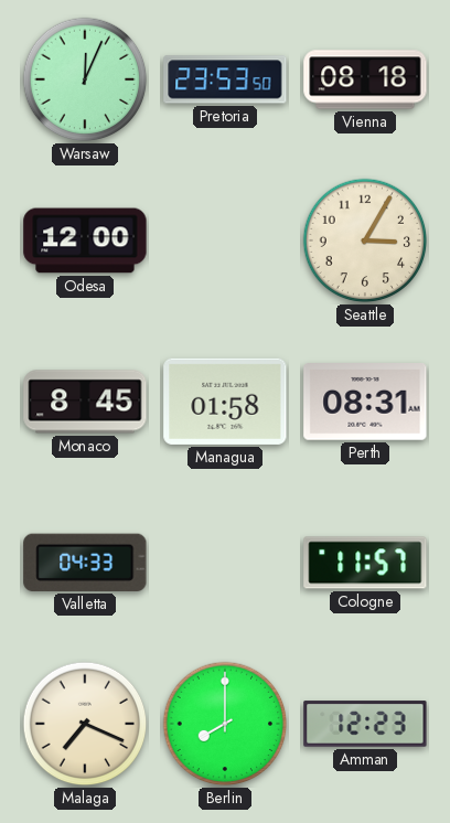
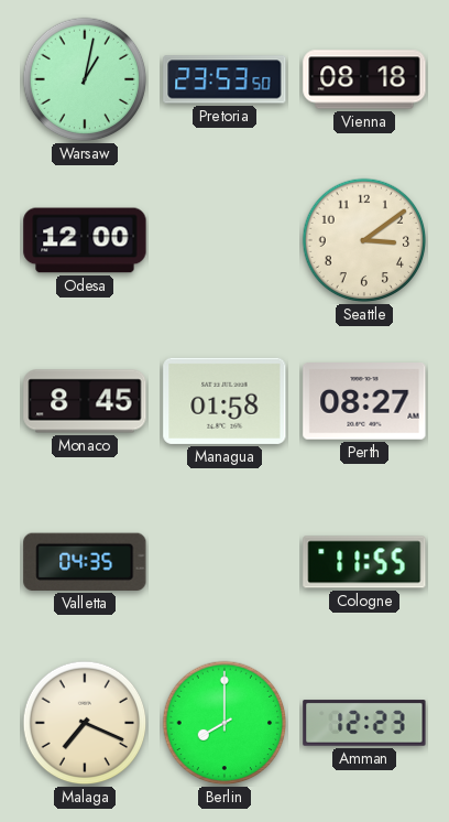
Warsaw: 12:04 -> 1:02 (85, 79)
Seattle: 3:05 -> 3:09 (364, 240)
Perth: 08:31 -> 08:27 (364, 402)
Valletta: 04:33 -> 04:35 (85, 562)
Cologne: 11:57 -> 11:55 (364, 562)
